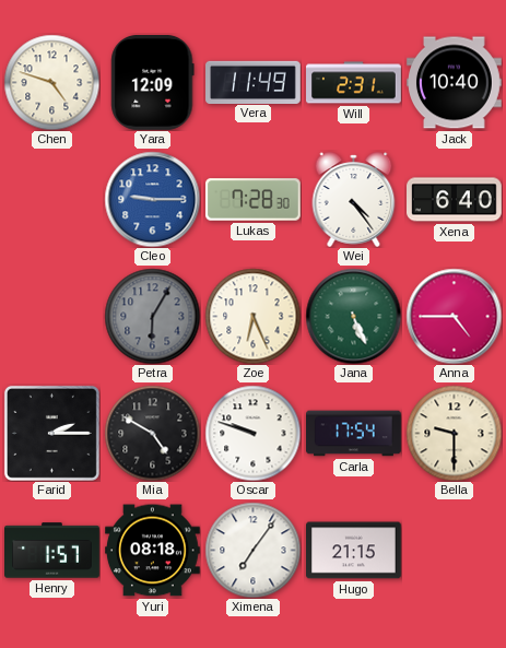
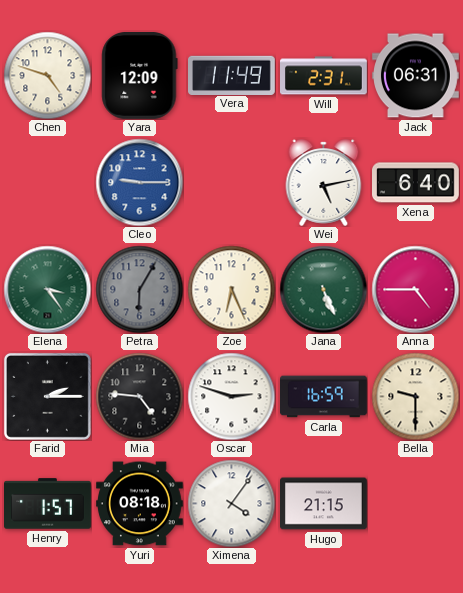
Jack: 10:40 -> 06:31 (416, 76)
Lukas: 7:28 -> none (254, 200)
Wei: 4:24 -> 5:13 (324, 182)
Elena: none -> 3:24 (47, 289)
Mia: 4:50 -> 4:46 (139, 396)
Oscar: 9:48 -> 2:48 (231, 396)
Carla: 17:54 -> 16:59 (324, 397)
Ximena: 7:06 -> 4:06 (231, 503)
